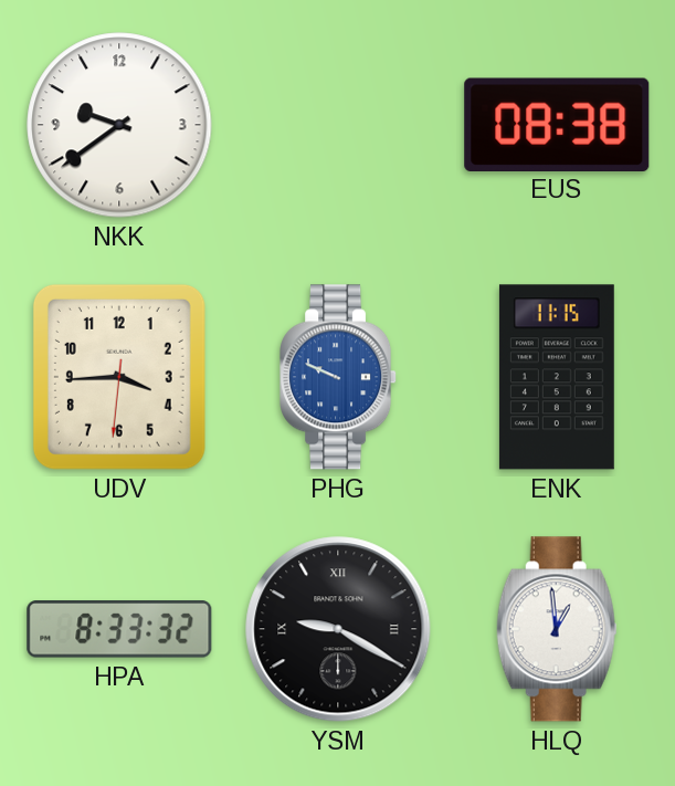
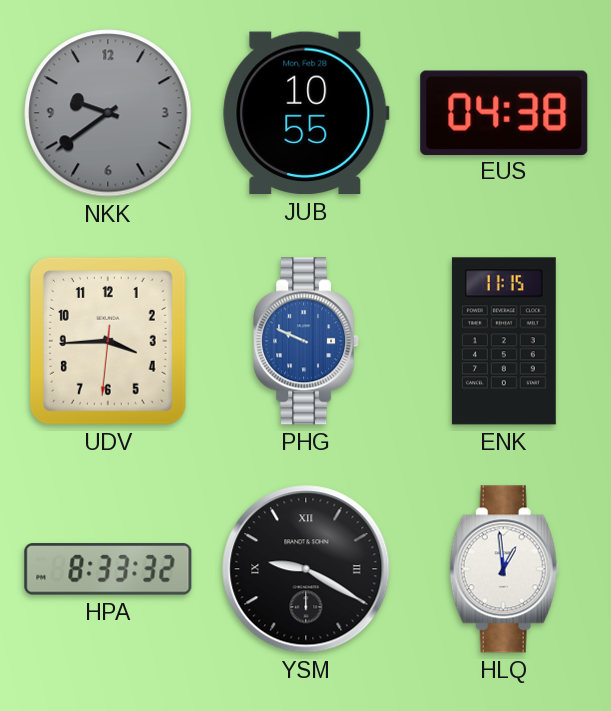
NKK dial: white -> grey (108, 113)
JUB: none -> 10:55 (306, 113)
EUS: 08:38 -> 04:38 (504, 112)
